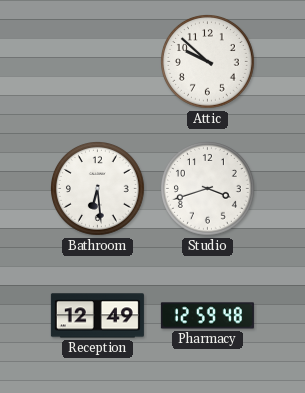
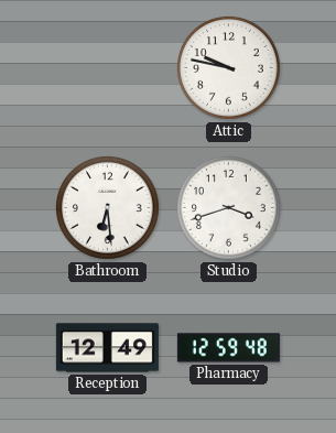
Attic: 9:52 -> 9:47 (229, 68)
